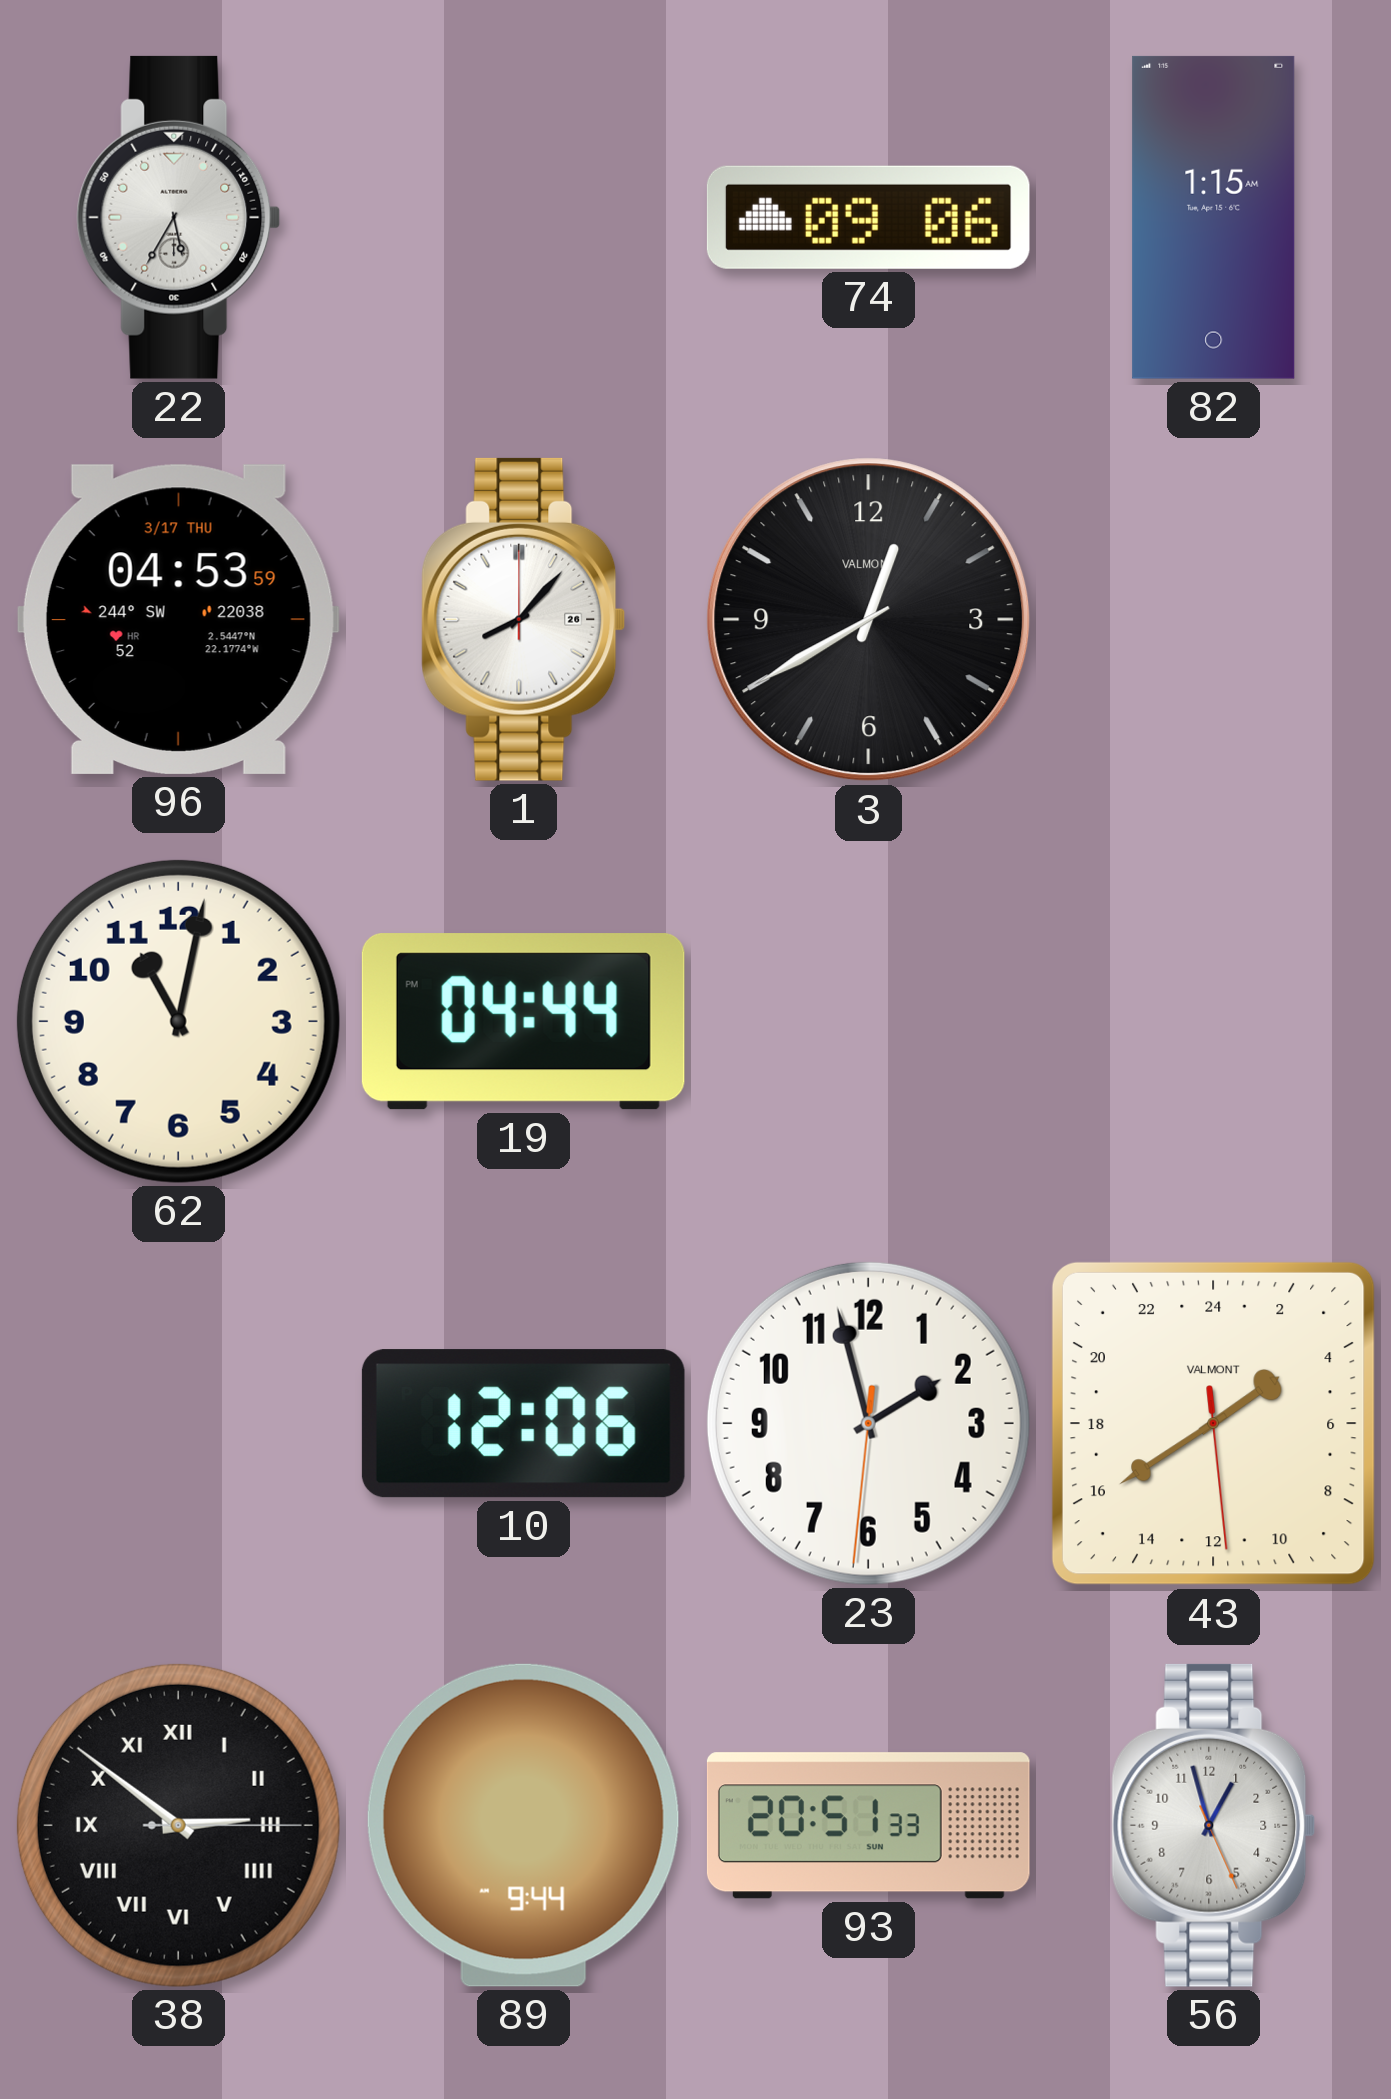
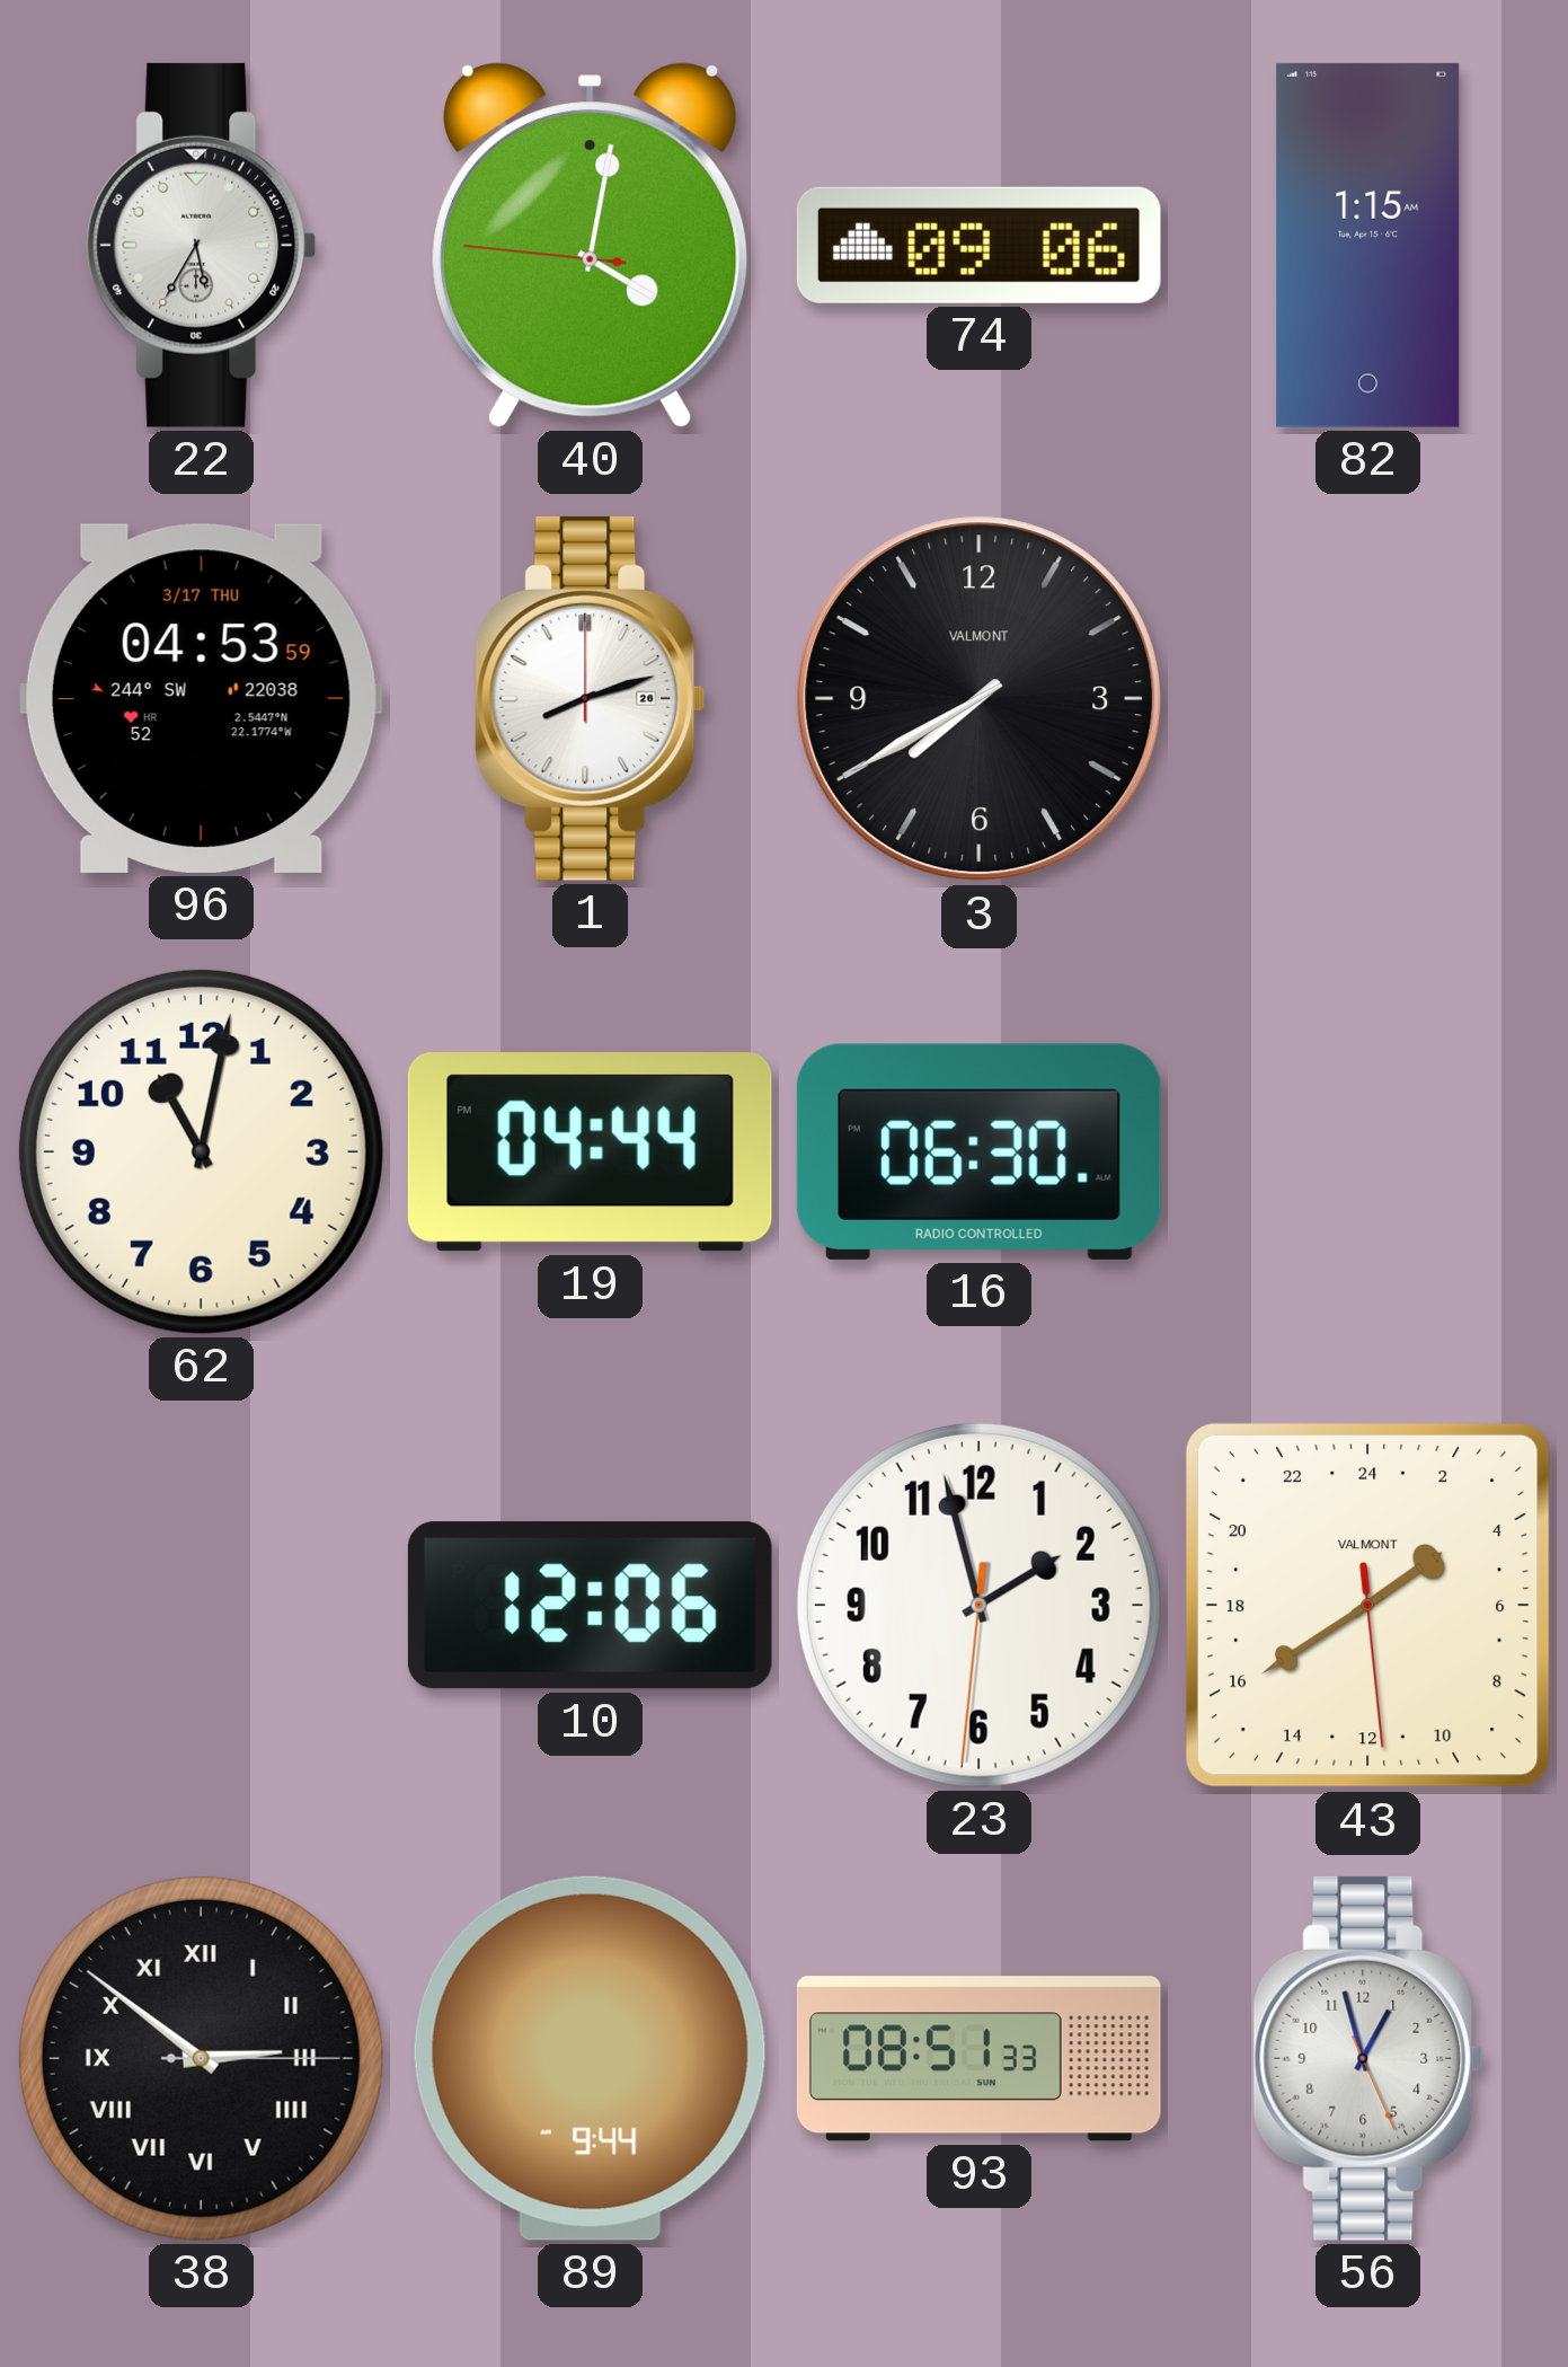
40: none -> 4:01 (590, 245)
1: 8:07 -> 8:12 (591, 698)
3: 12:40 -> 7:40 (980, 699)
16: none -> 06:30 (978, 1151)
93: 20:51 -> 08:51 (978, 2059)
